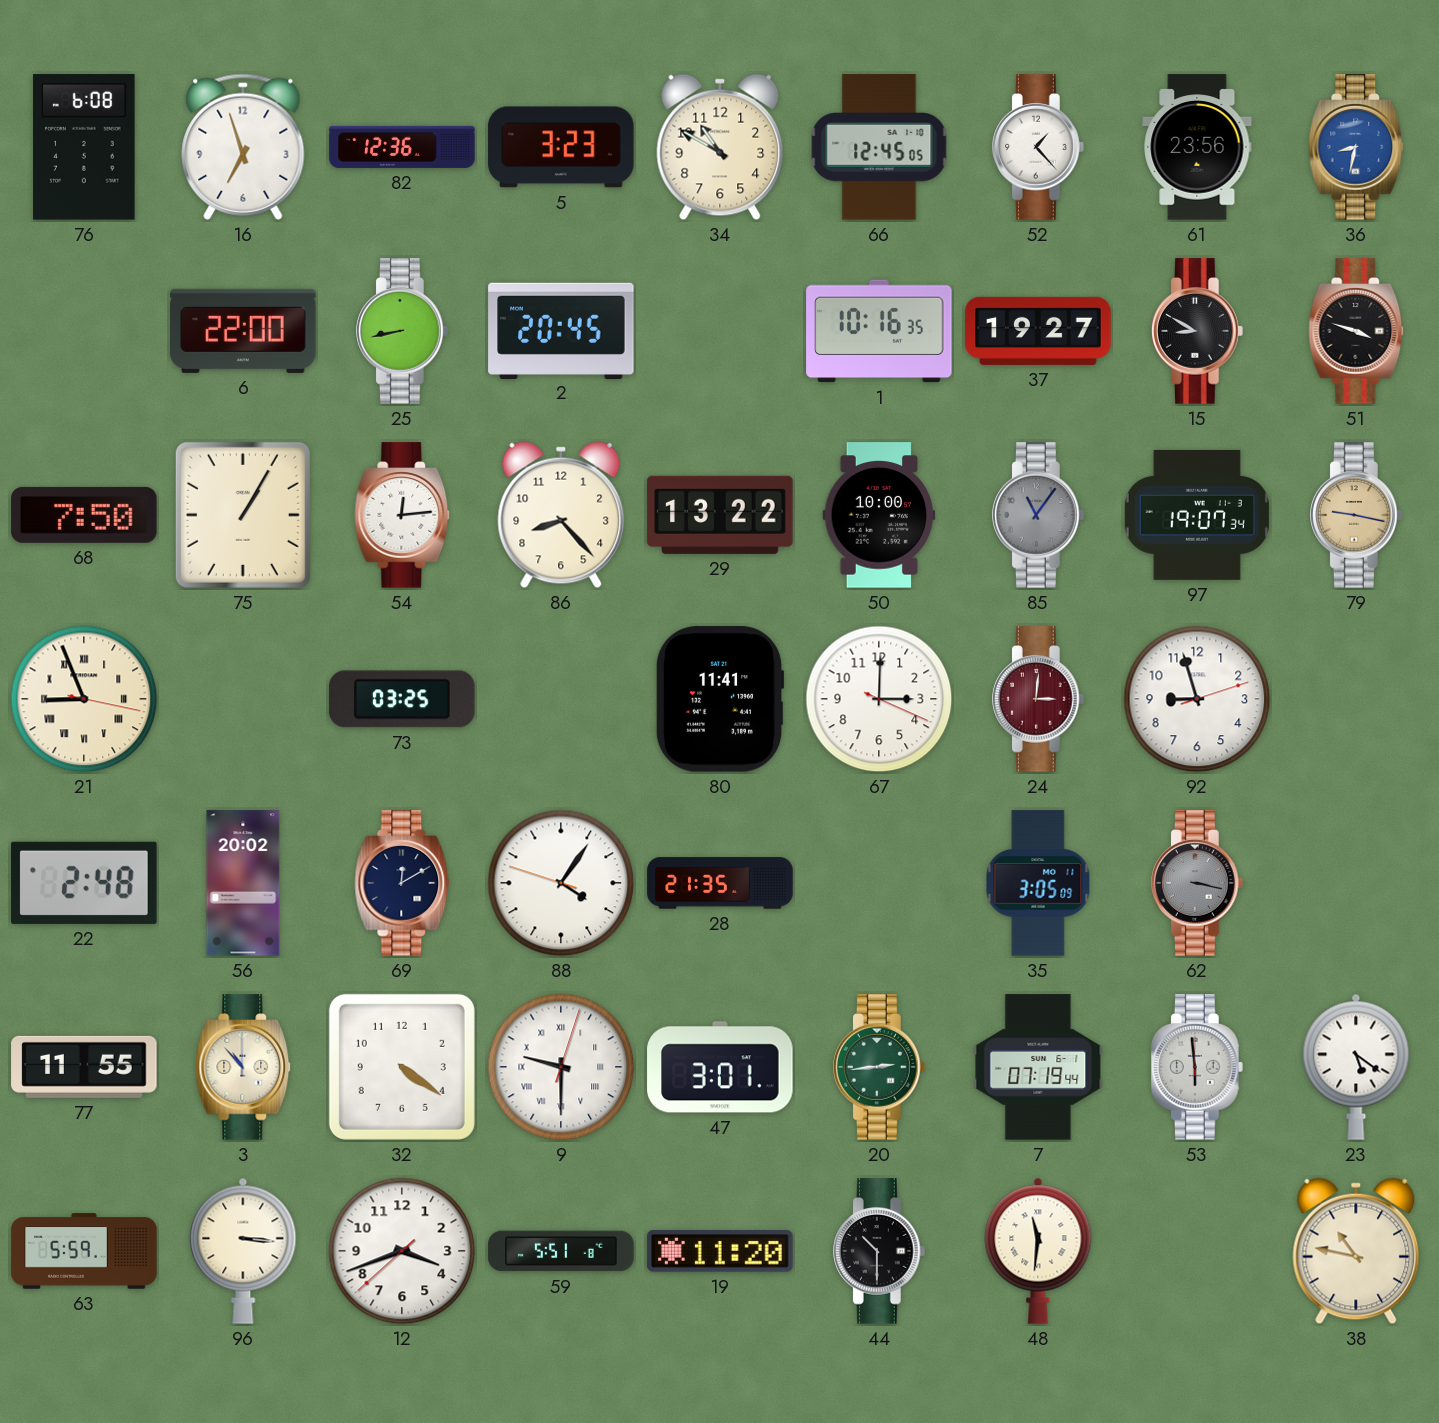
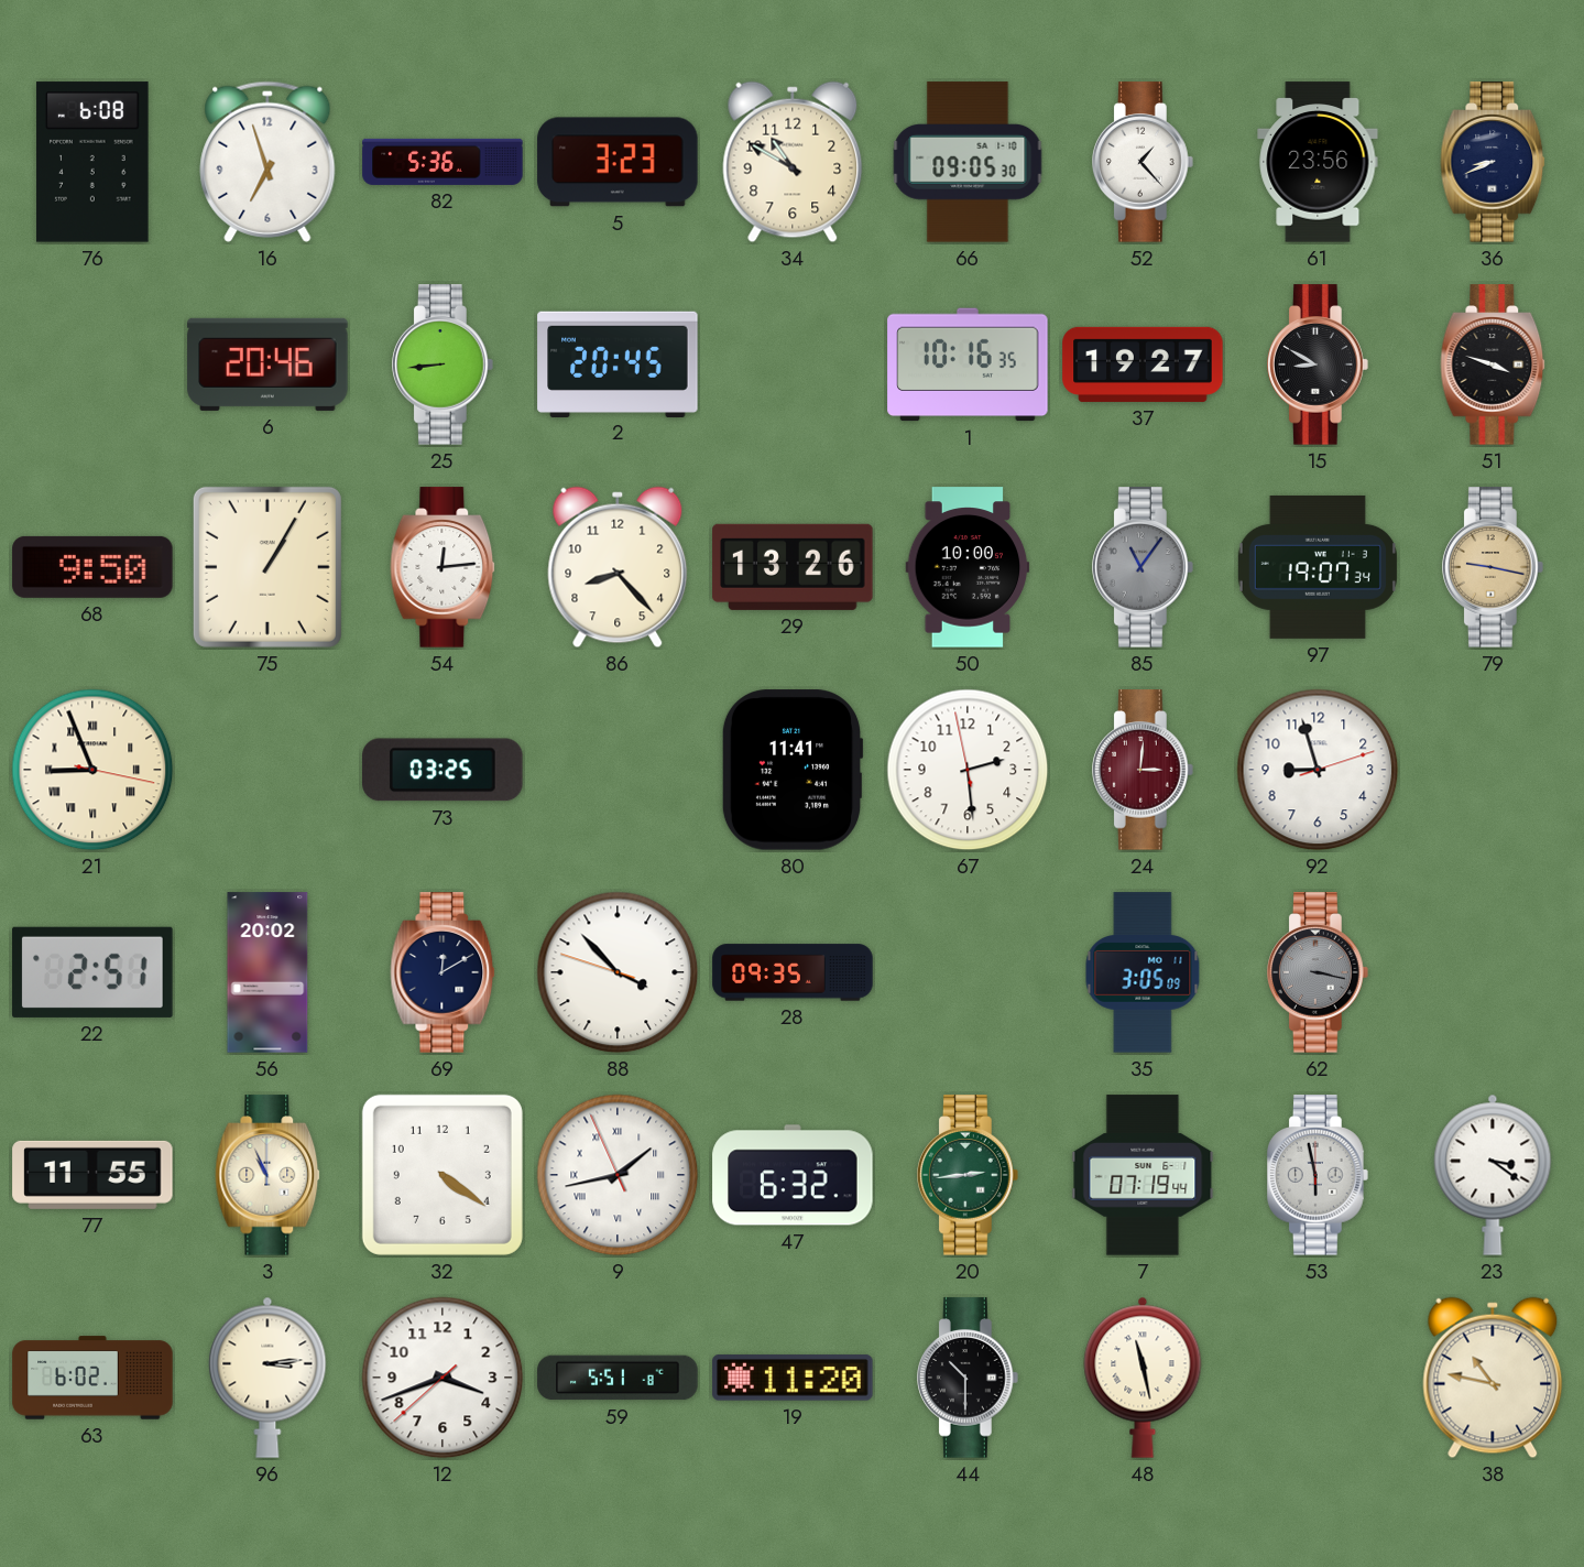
82: 12:36 -> 5:36 (443, 162)
66: 12:45 -> 09:05 (968, 162)
36: 8:32 -> 8:41 (1493, 162)
36 dial: blue -> navy (1493, 162)
6: 22:00 -> 20:46 (267, 364)
25: 8:43 -> 8:44 (444, 364)
68: 7:50 -> 9:50 (92, 567)
29: 13:22 -> 13:26 (793, 567)
67: 3:00 -> 2:28 (968, 770)
22: 2:48 -> 2:51 (92, 972)
88: 4:05 -> 3:52 (618, 972)
28: 21:35 -> 09:35 (793, 972)
3: 10:53 -> 10:56 (267, 1175)
9: 9:30 -> 1:42 (618, 1175)
47: 3:01 -> 6:32 (793, 1175)
53: 5:59 -> 5:58 (1319, 1175)
23: 5:21 -> 3:21 (1493, 1175)
63: 5:59 -> 6:02 (92, 1378)
96: 3:16 -> 3:14 (267, 1378)
48: 11:31 -> 11:28 (1143, 1378)
